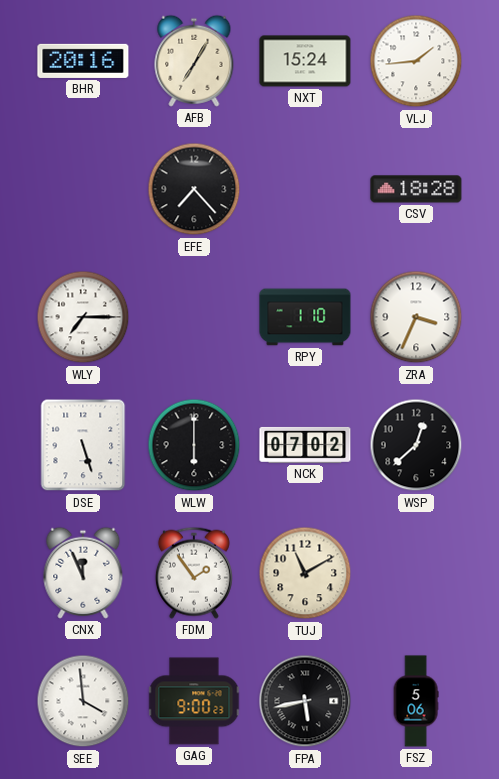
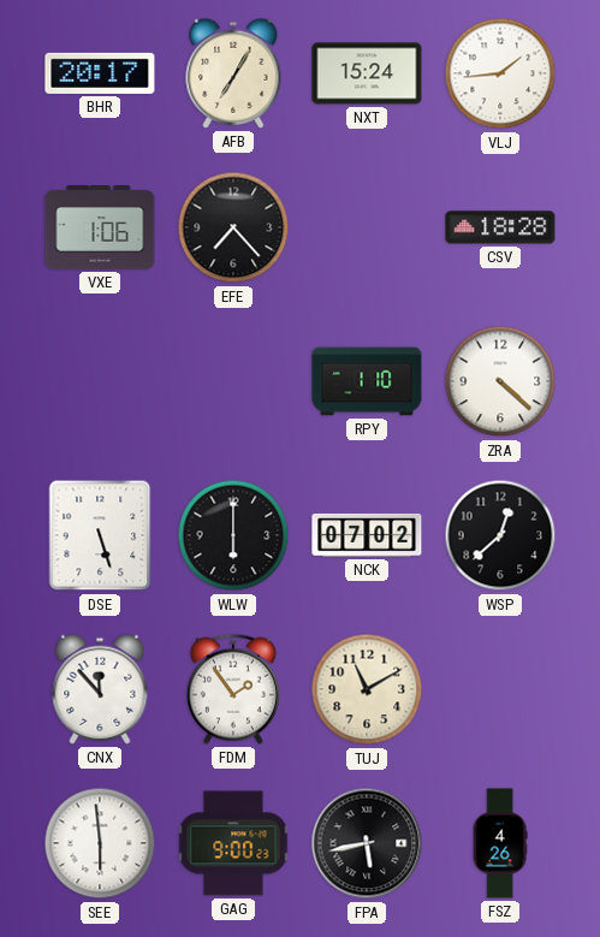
BHR: 20:16 -> 20:17 (100, 73)
VXE: none -> 1:06 (100, 227)
WLY: 7:15 -> none (83, 317)
ZRA: 3:34 -> 4:22 (500, 381)
CNX: 11:56 -> 11:53 (100, 689)
SEE: 3:59 -> 5:59 (100, 843)
FSZ: 5:06 -> 4:26 (500, 843)
